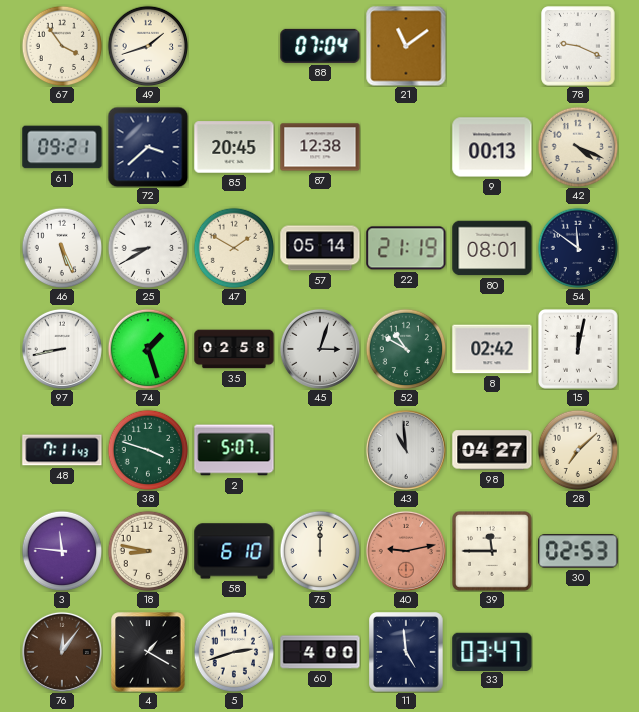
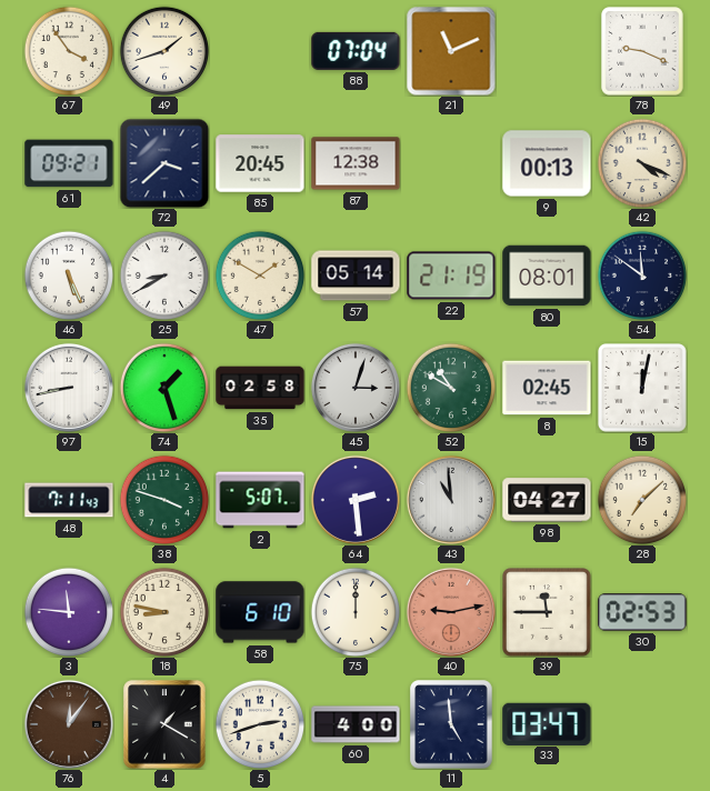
21: 11:09 -> 11:11 (451, 51)
8: 02:42 -> 02:45 (547, 388)
64: none -> 2:29 (356, 500)
